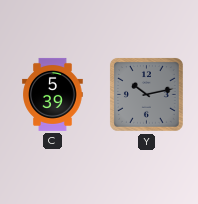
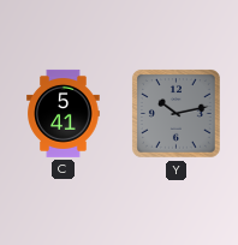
C: 5:39 -> 5:41 (64, 113)
